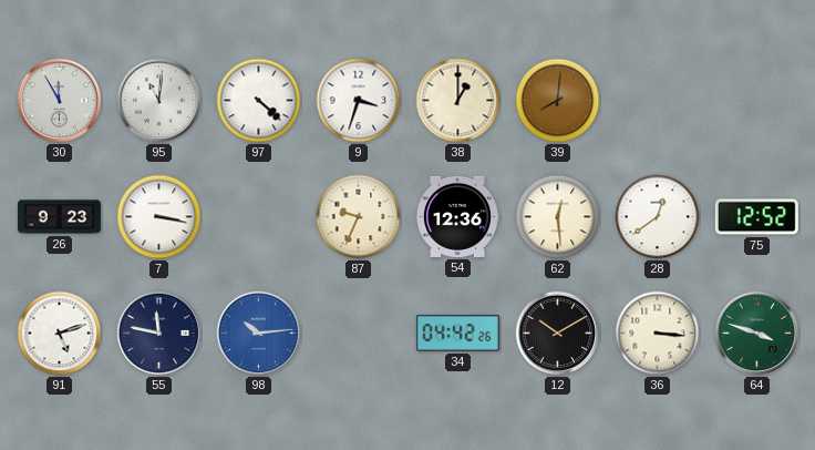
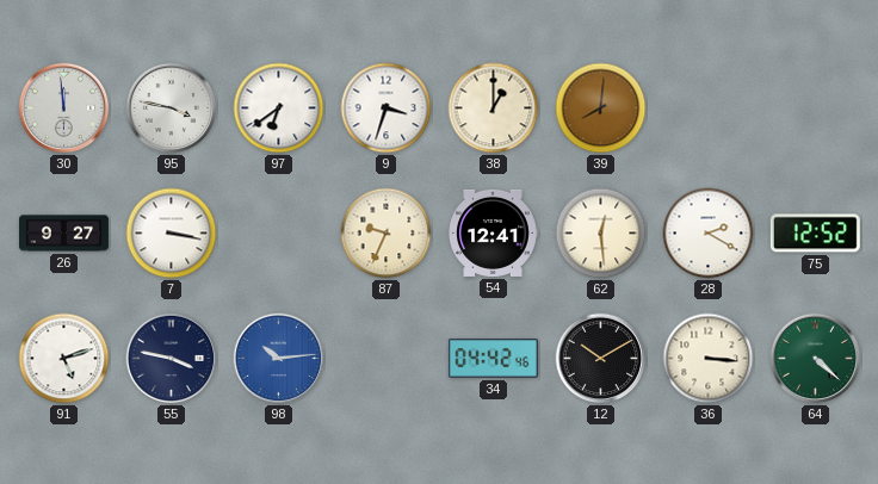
30: 11:55 -> 11:59 (64, 108)
95: 11:01 -> 3:47 (172, 108)
97: 4:22 -> 6:39 (279, 108)
26: 9:23 -> 9:27 (63, 234)
54: 12:36 -> 12:41 (493, 232)
28: 12:39 -> 2:20 (709, 234)
55: 11:47 -> 3:47 (172, 359)
34: 04:42:26 -> 04:42:46 (493, 359)
64: 3:48 -> 4:22 (816, 359)
